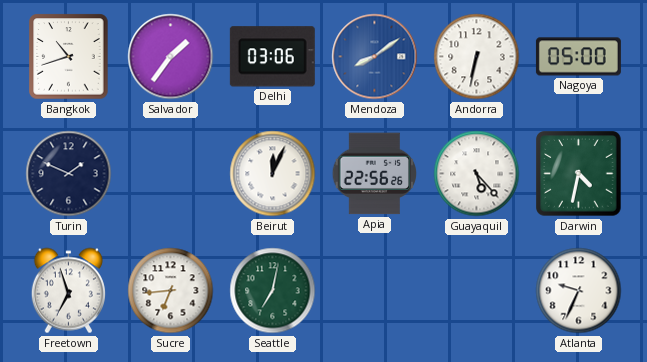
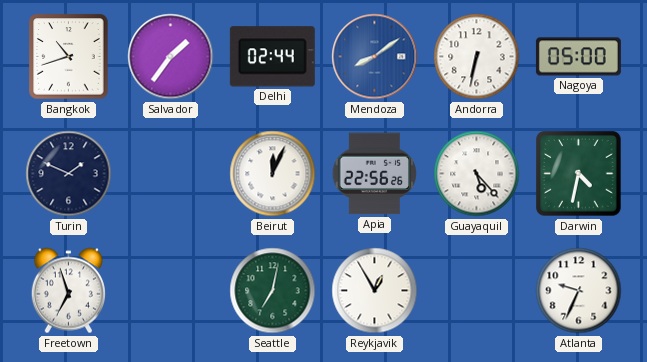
Delhi: 03:06 -> 02:44 (272, 57)
Sucre: 6:44 -> none (171, 291)
Reykjavik: none -> 12:55 (375, 291)
